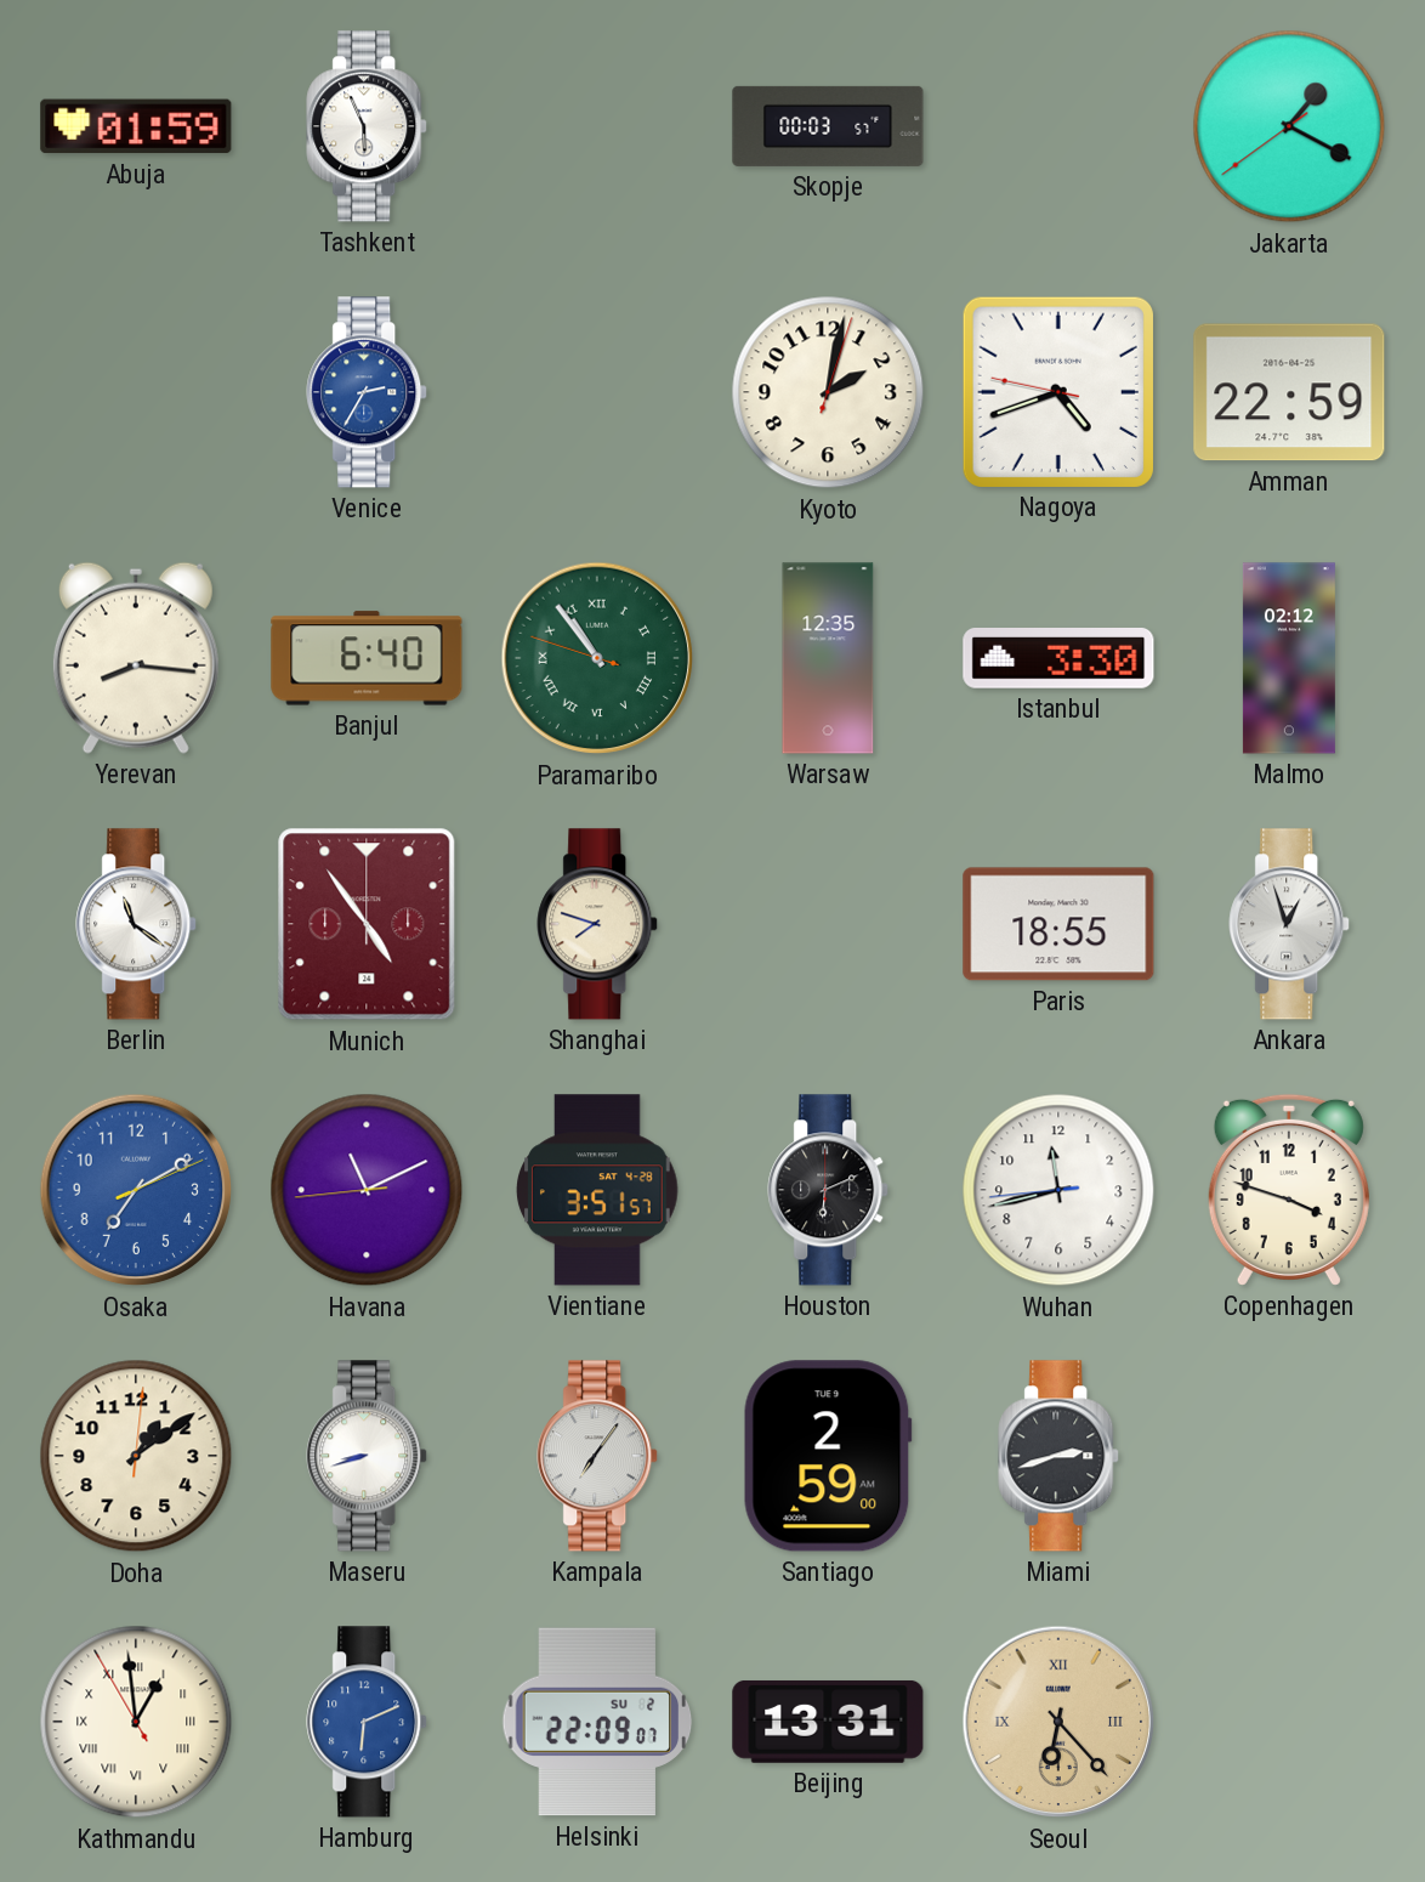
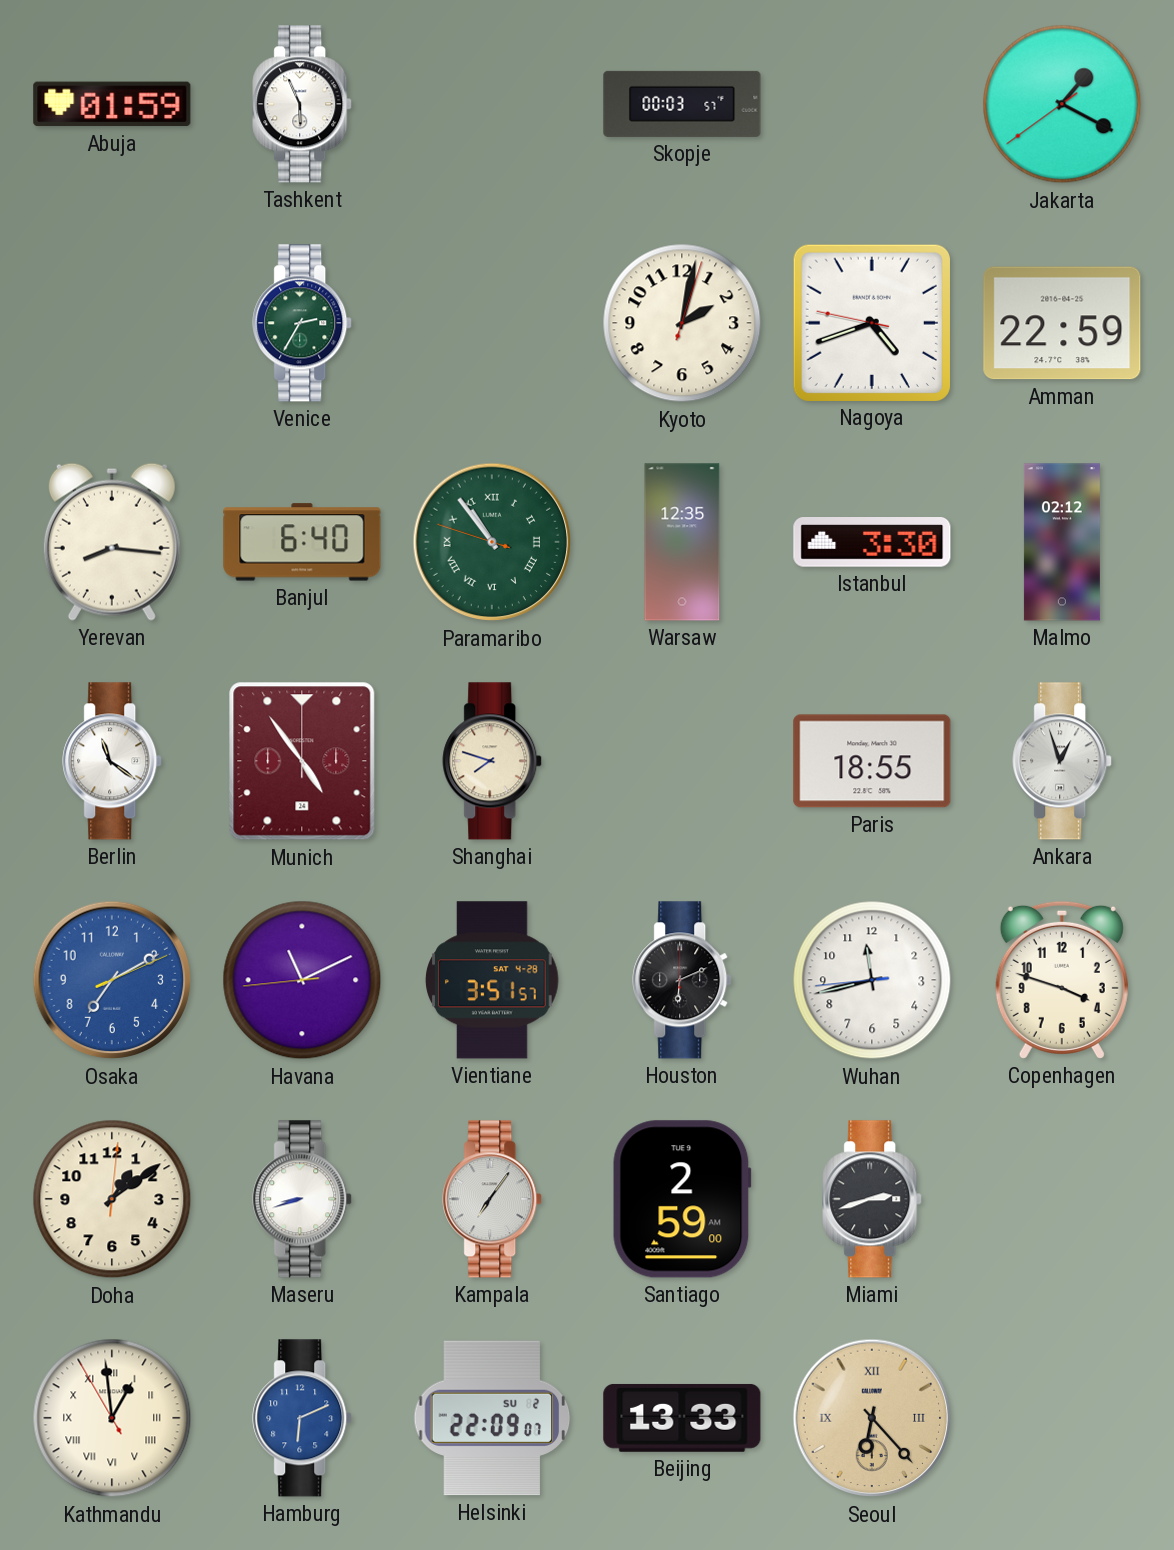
Venice dial: blue -> green (303, 323)
Beijing: 13:31 -> 13:33 (682, 1418)
